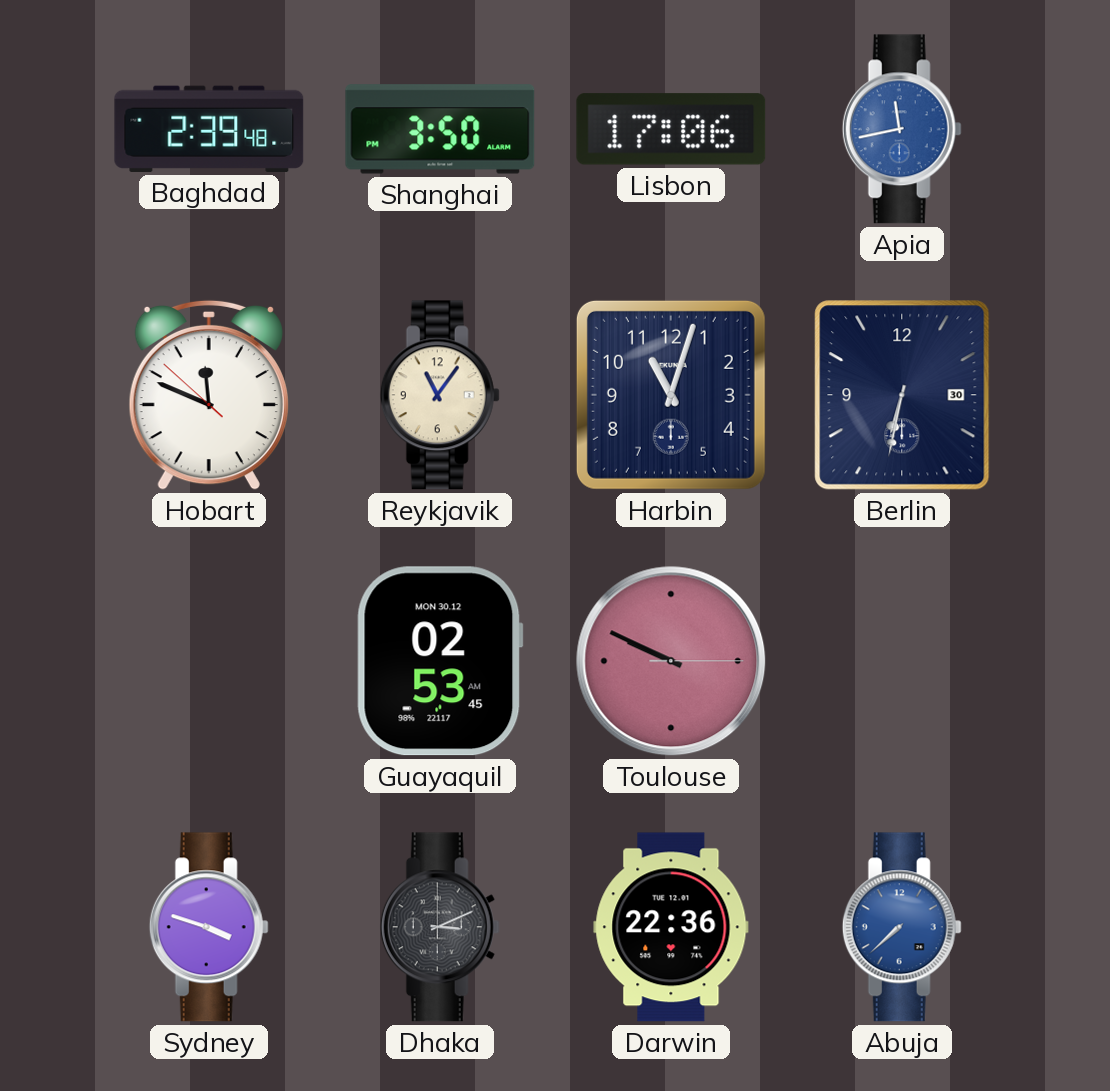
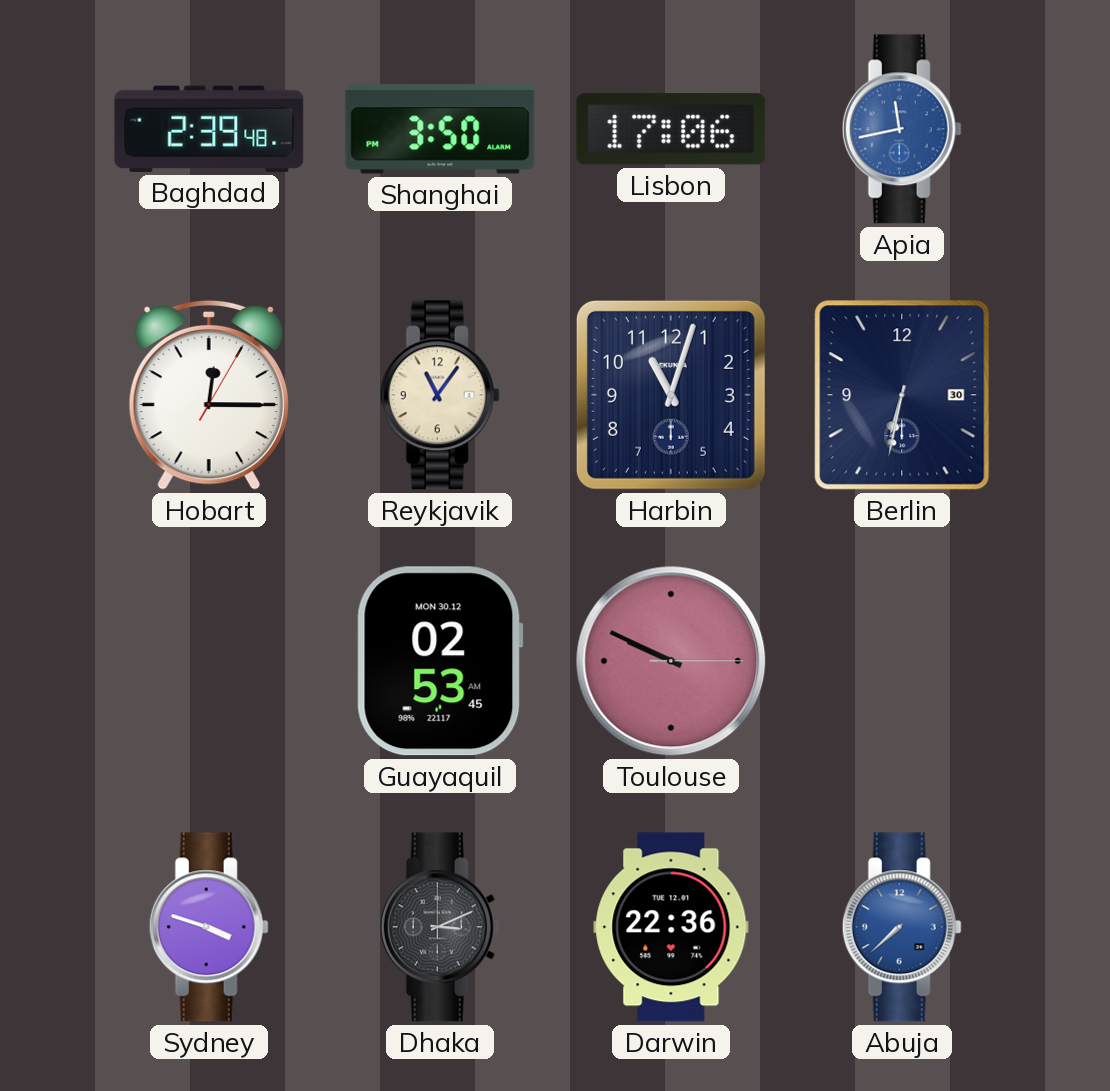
Hobart: 11:48 -> 12:15 (209, 395)
